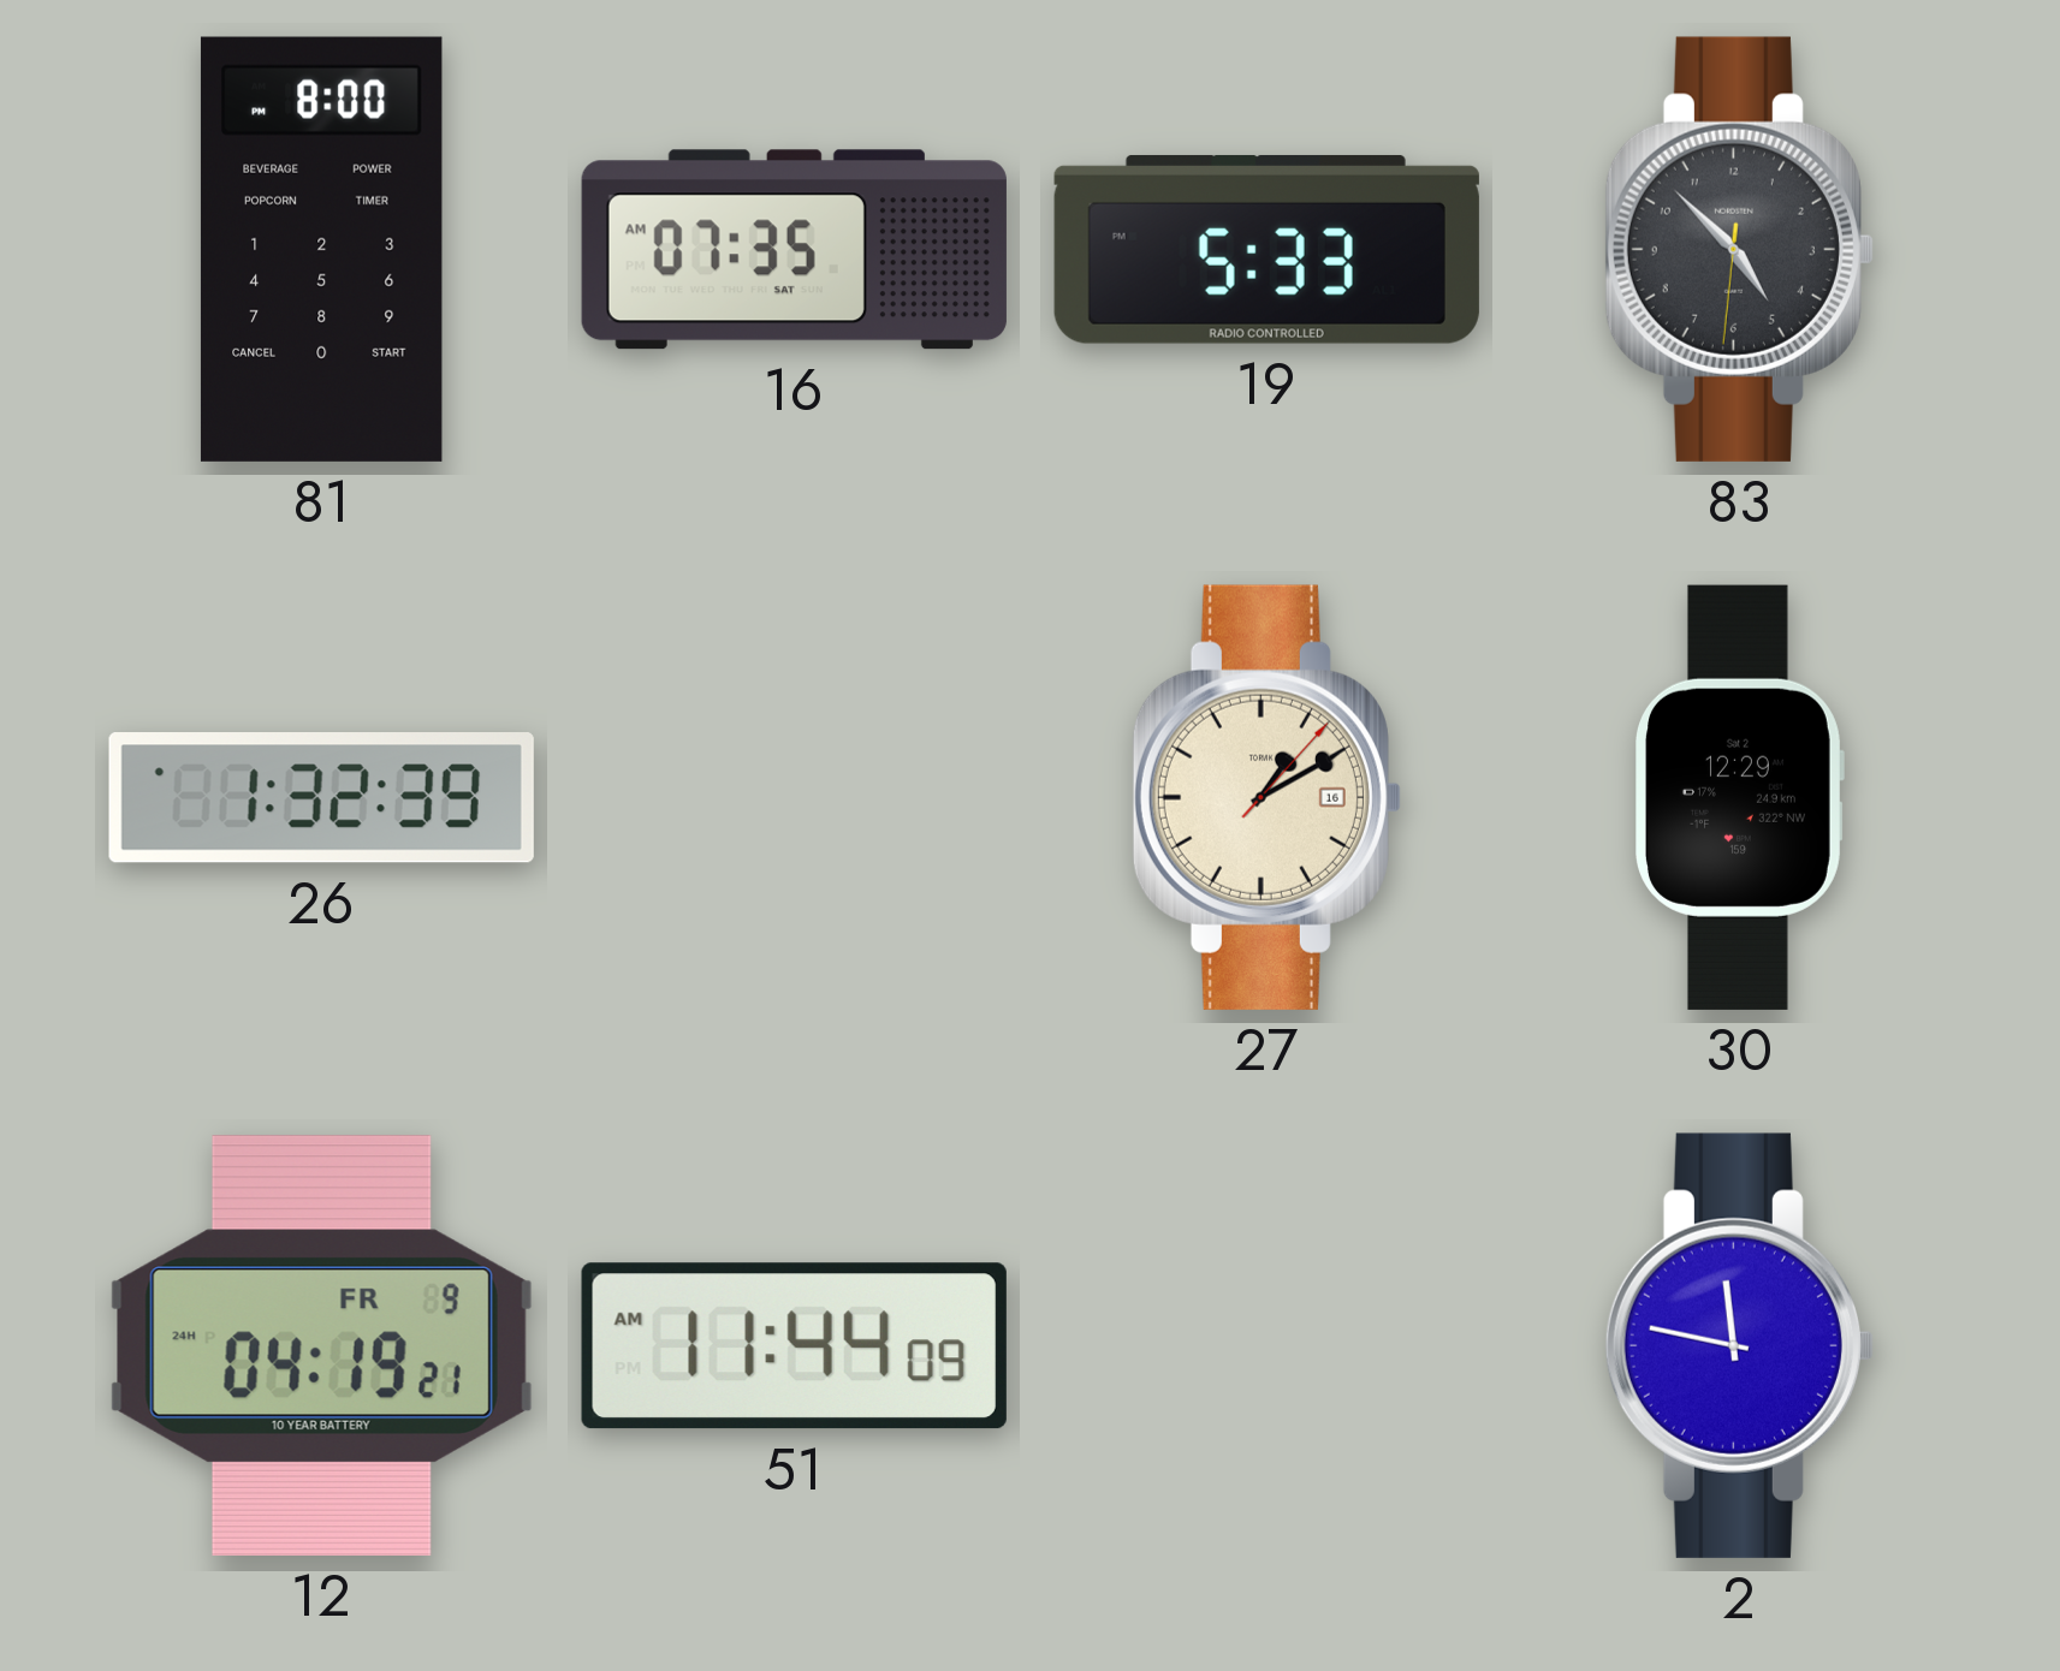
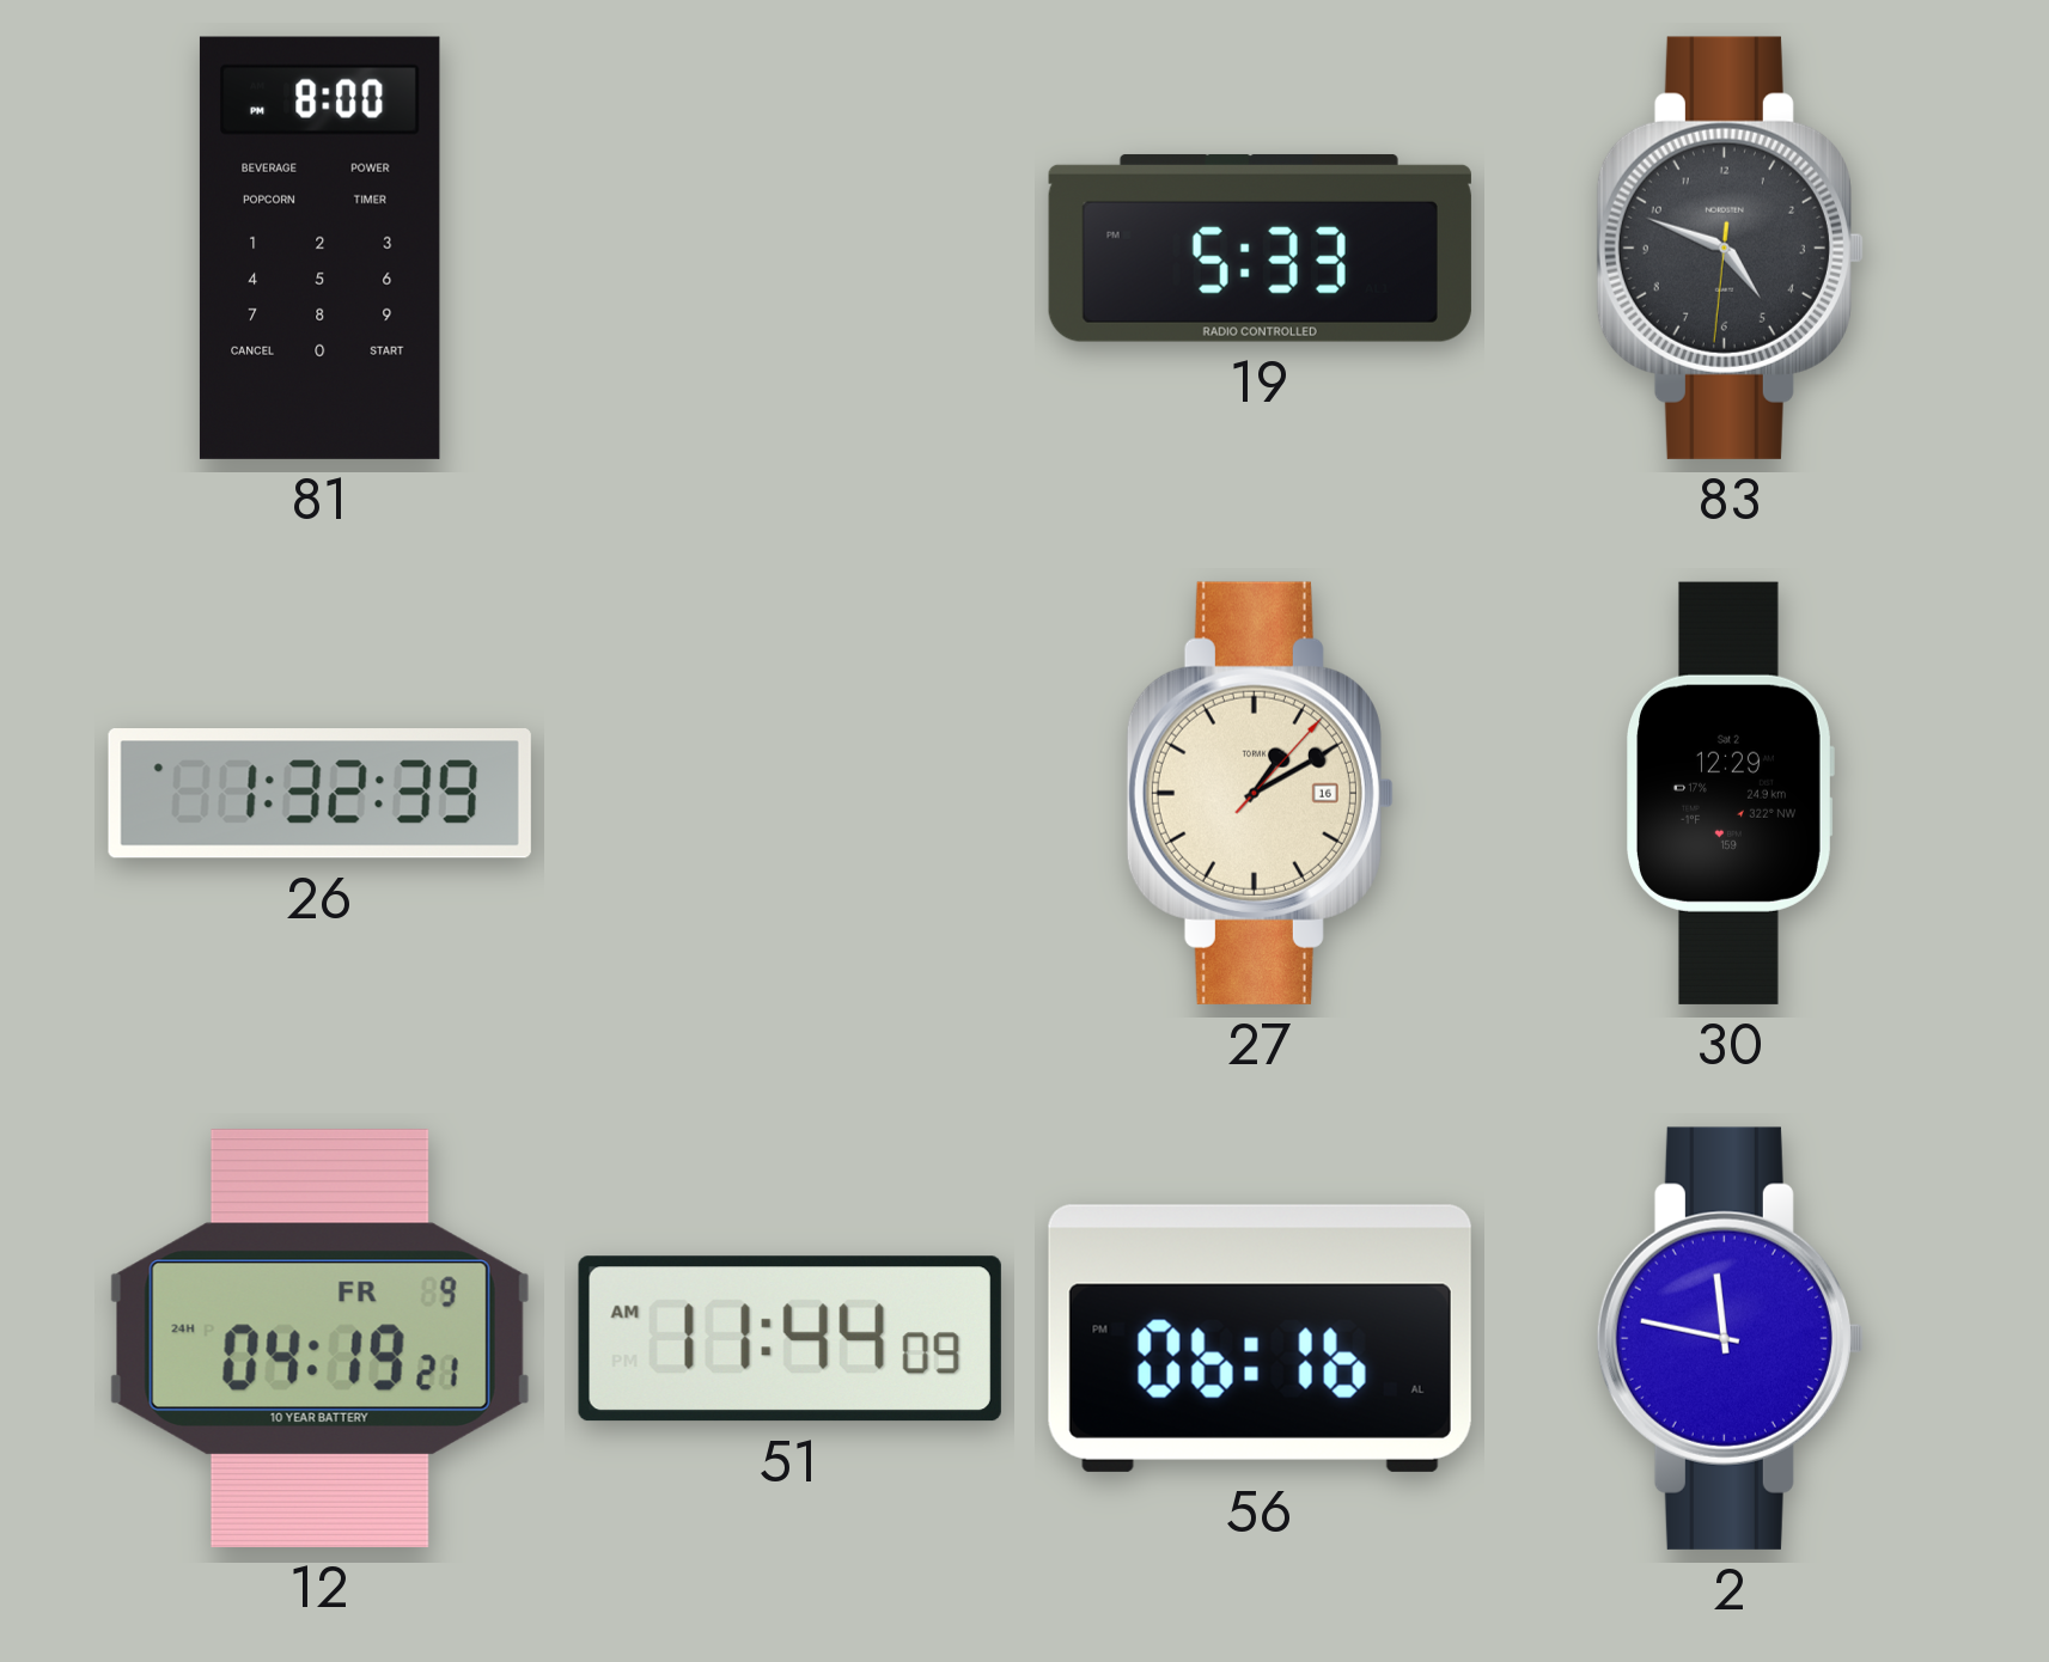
16: 07:35 -> none (794, 250)
83: 4:52 -> 4:48 (1730, 248)
56: none -> 06:16 (1260, 1338)
